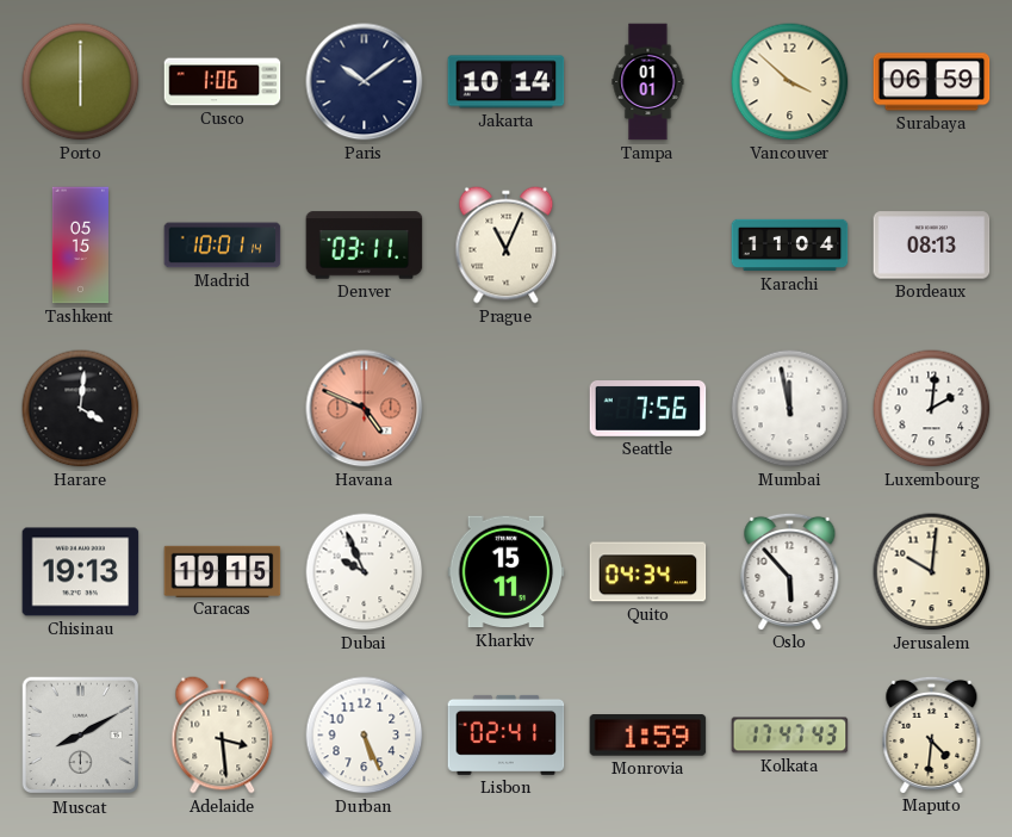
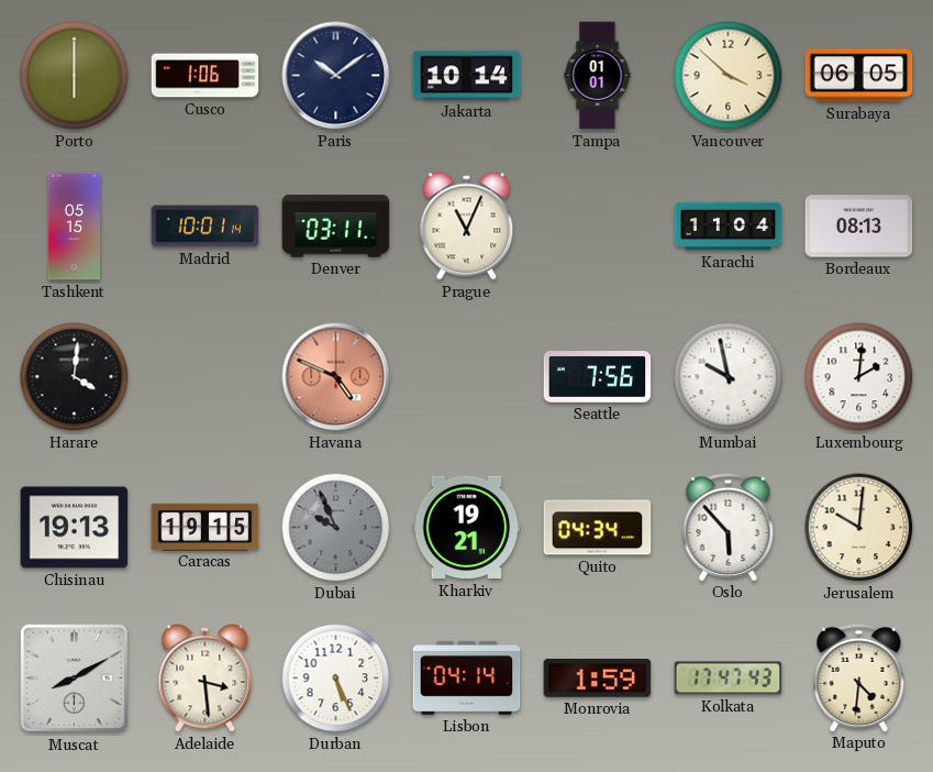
Surabaya: 06:59 -> 06:05 (859, 76)
Mumbai: 11:58 -> 9:58 (729, 377)
Dubai dial: white -> grey (336, 528)
Kharkiv: 15:11 -> 19:21 (467, 528)
Lisbon: 02:41 -> 04:14 (467, 677)
